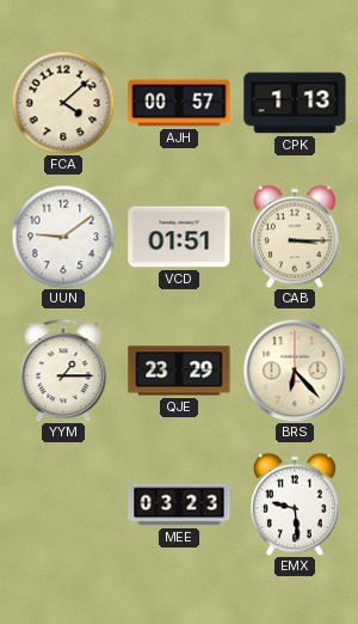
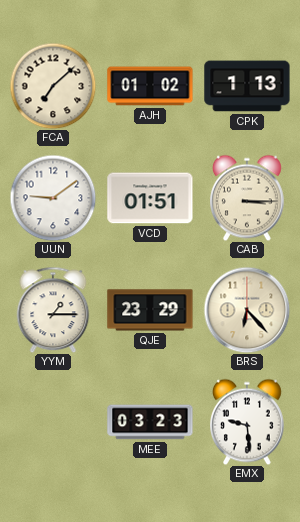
FCA: 4:08 -> 7:08 (53, 86)
AJH: 00:57 -> 01:02 (150, 86)
